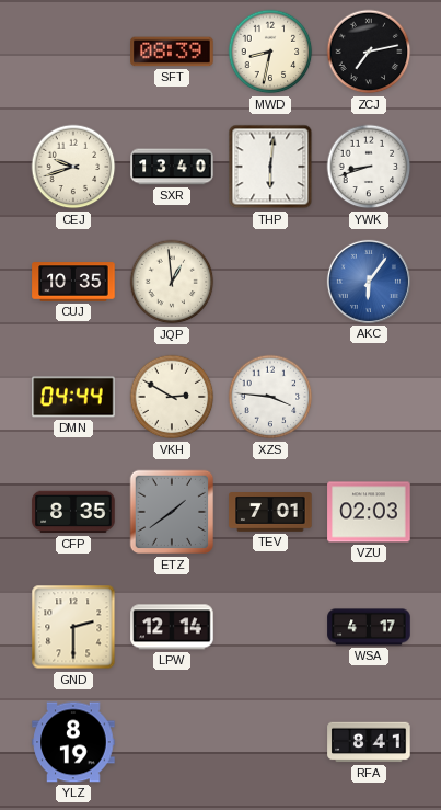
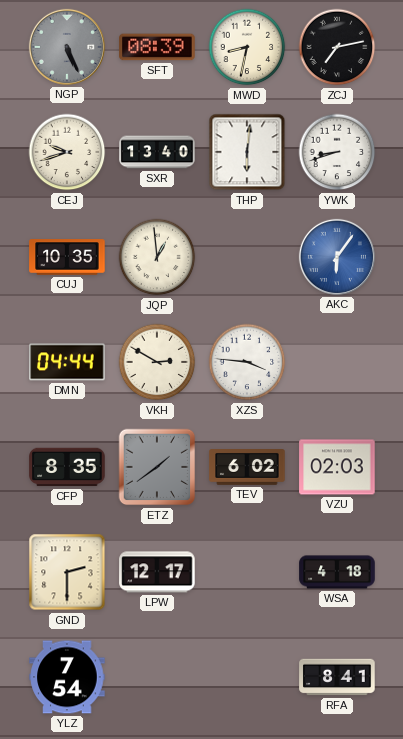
NGP: none -> 5:26 (67, 47)
TEV: 7:01 -> 6:02 (247, 468)
LPW: 12:14 -> 12:17 (157, 572)
WSA: 4:17 -> 4:18 (337, 572)
YLZ: 8:19 -> 7:54 (67, 677)
